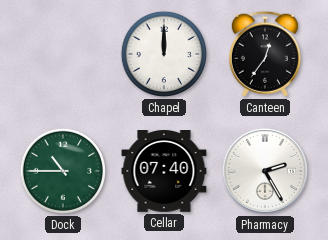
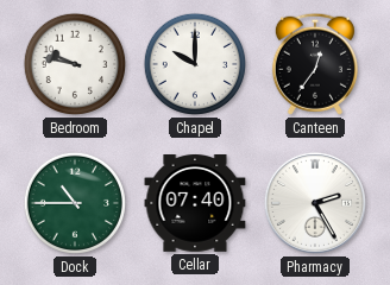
Bedroom: none -> 9:47 (75, 64)
Chapel: 12:00 -> 10:00 (195, 64)
